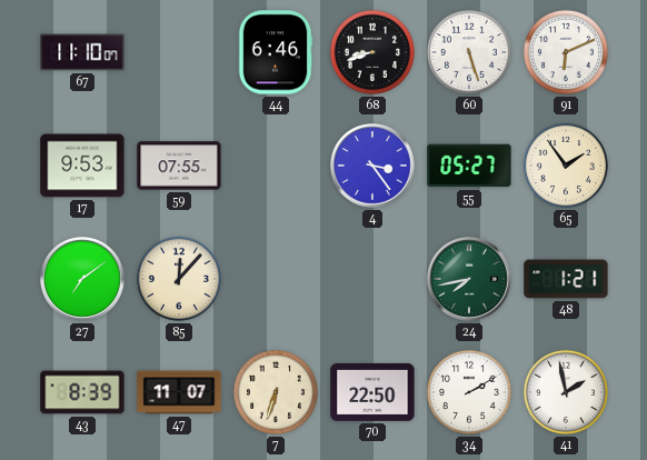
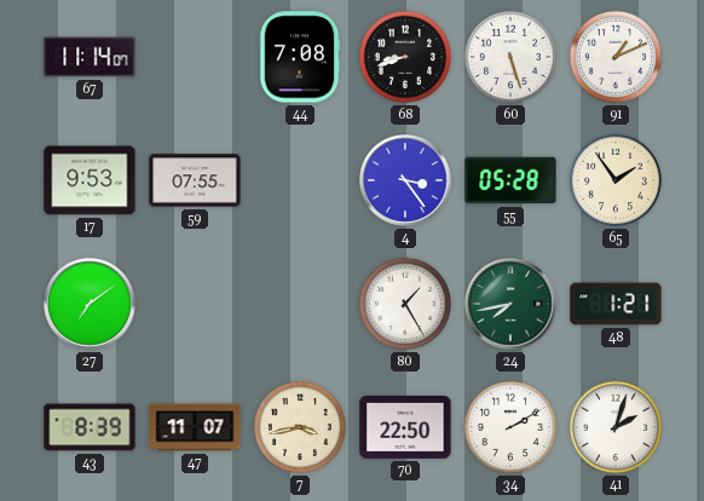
67: 11:10 -> 11:14 (90, 57)
44: 6:46 -> 7:08 (300, 57)
91: 6:11 -> 1:11 (616, 57)
55: 05:27 -> 05:28 (510, 180)
85: 12:07 -> none (179, 279)
80: none -> 1:25 (405, 304)
7: 6:33 -> 3:43 (300, 427)
41: 1:58 -> 2:03 (616, 427)
